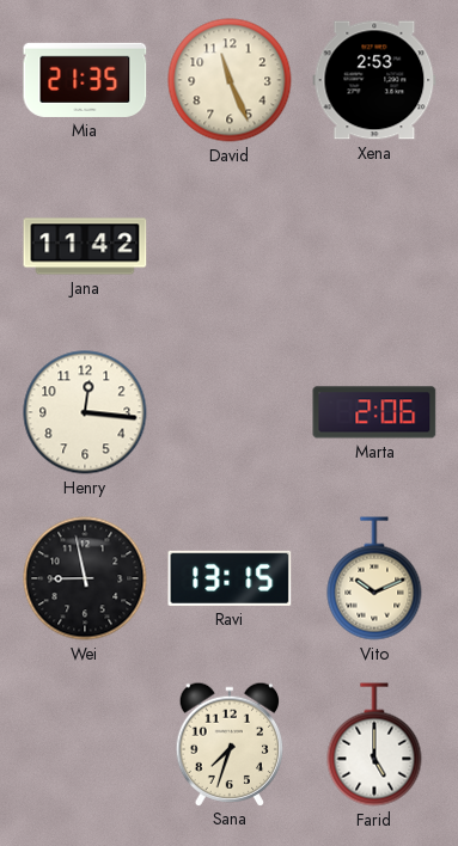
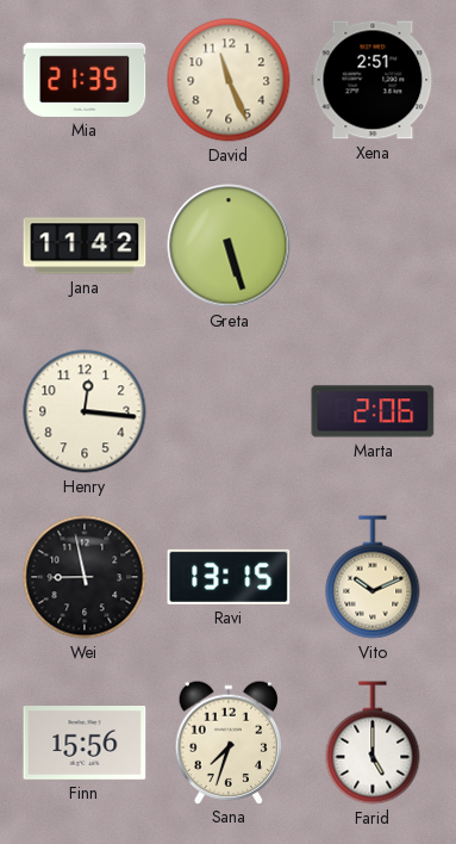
Xena: 2:53 -> 2:51 (373, 80)
Greta: none -> 5:27 (229, 246)
Finn: none -> 15:56 (85, 744)
